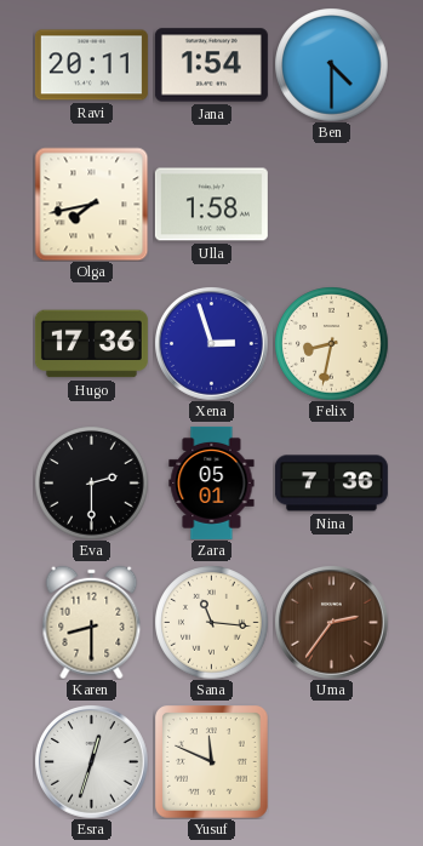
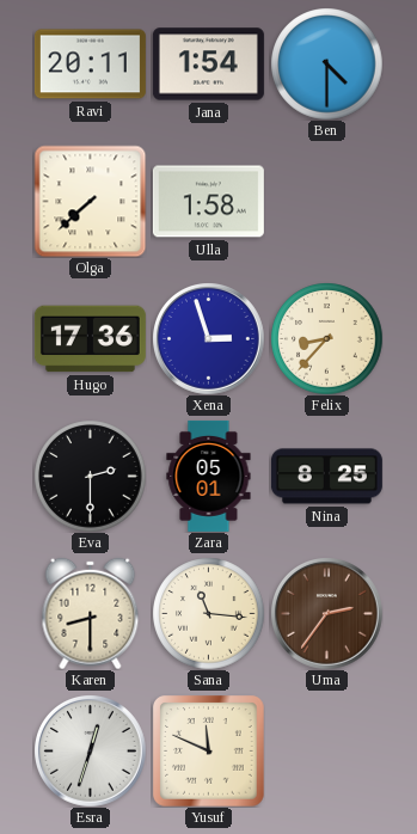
Olga: 7:43 -> 7:38 (90, 201)
Felix: 8:32 -> 8:37 (326, 338)
Nina: 7:36 -> 8:25 (326, 477)
